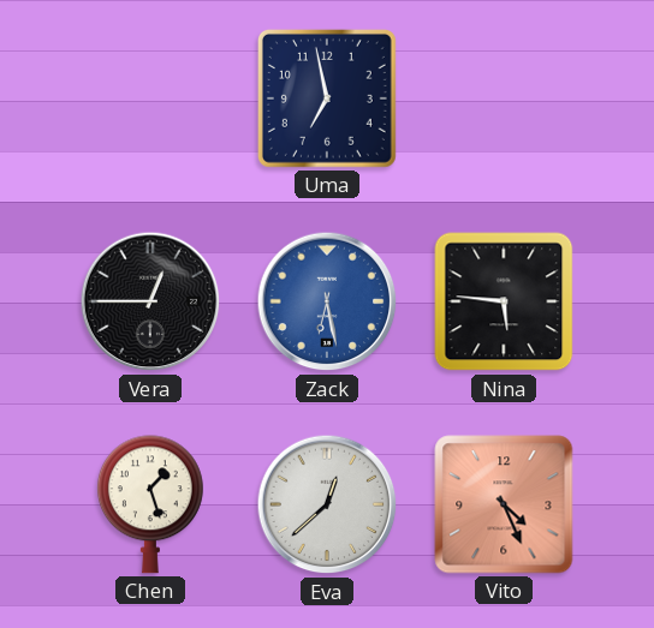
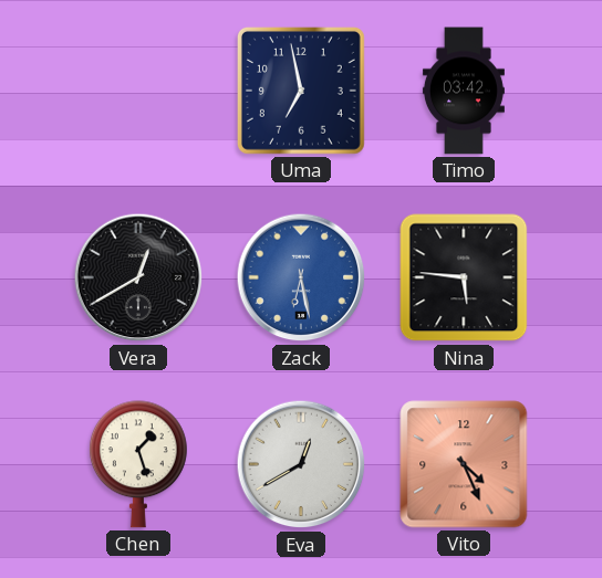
Timo: none -> 03:42 (464, 91)
Vera: 12:45 -> 12:40 (138, 277)
Eva: 12:38 -> 12:40 (301, 464)
